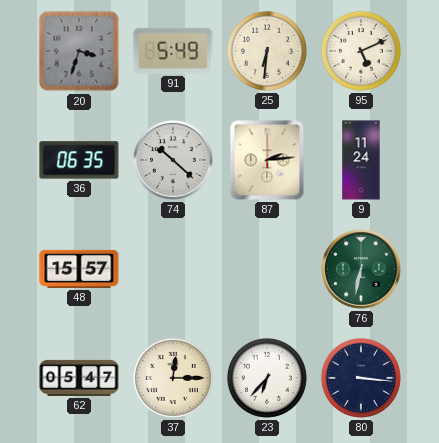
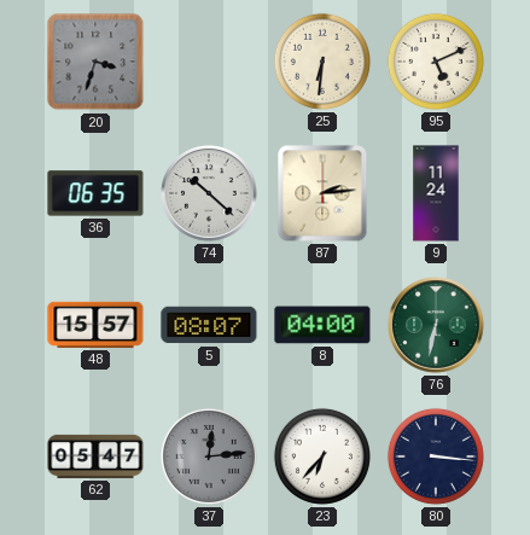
91: 5:49 -> none (173, 51)
5: none -> 08:07 (209, 325)
8: none -> 04:00 (322, 325)
37: 12:15 -> 12:14 (209, 457)
37 dial: cream -> grey (209, 457)
